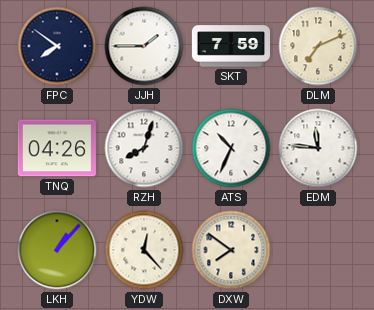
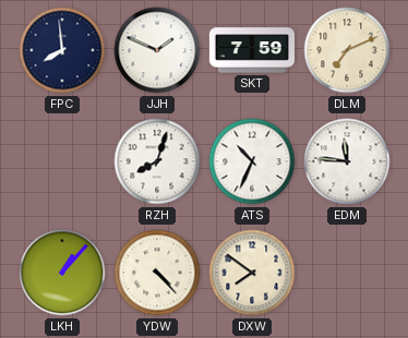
FPC: 7:51 -> 7:59 (62, 50)
JJH: 1:45 -> 1:49 (157, 50)
TNQ: 04:26 -> none (57, 148)
YDW: 12:23 -> 4:23 (157, 273)
